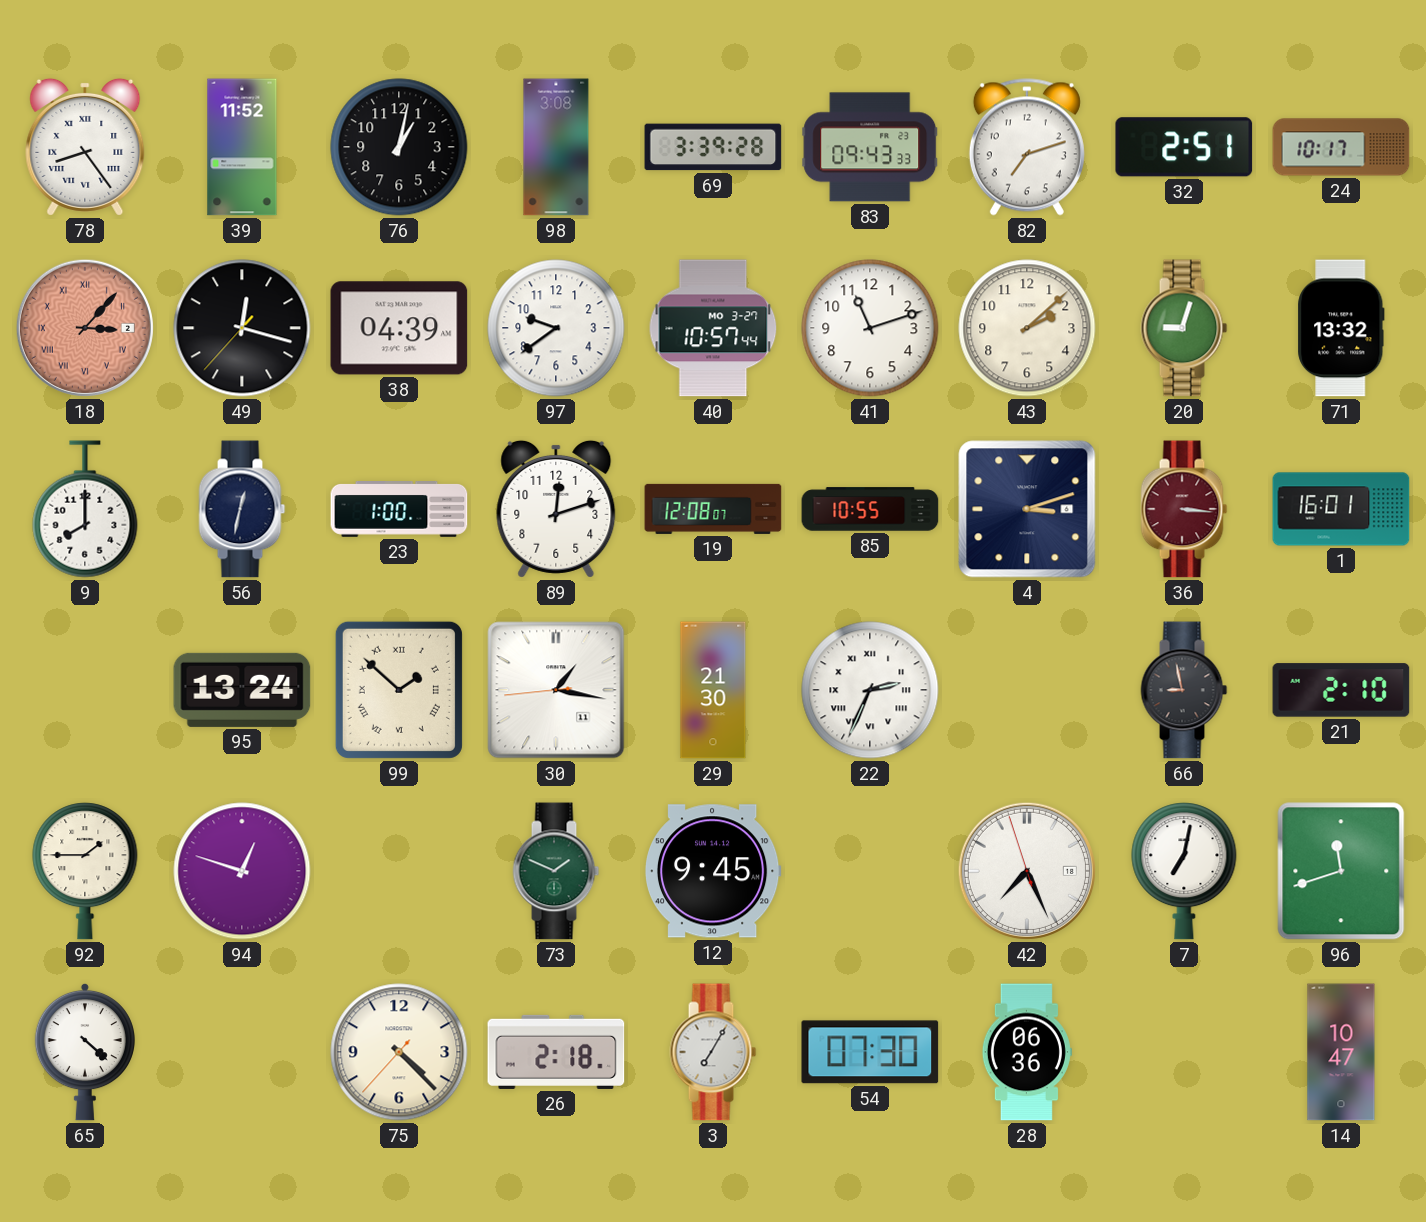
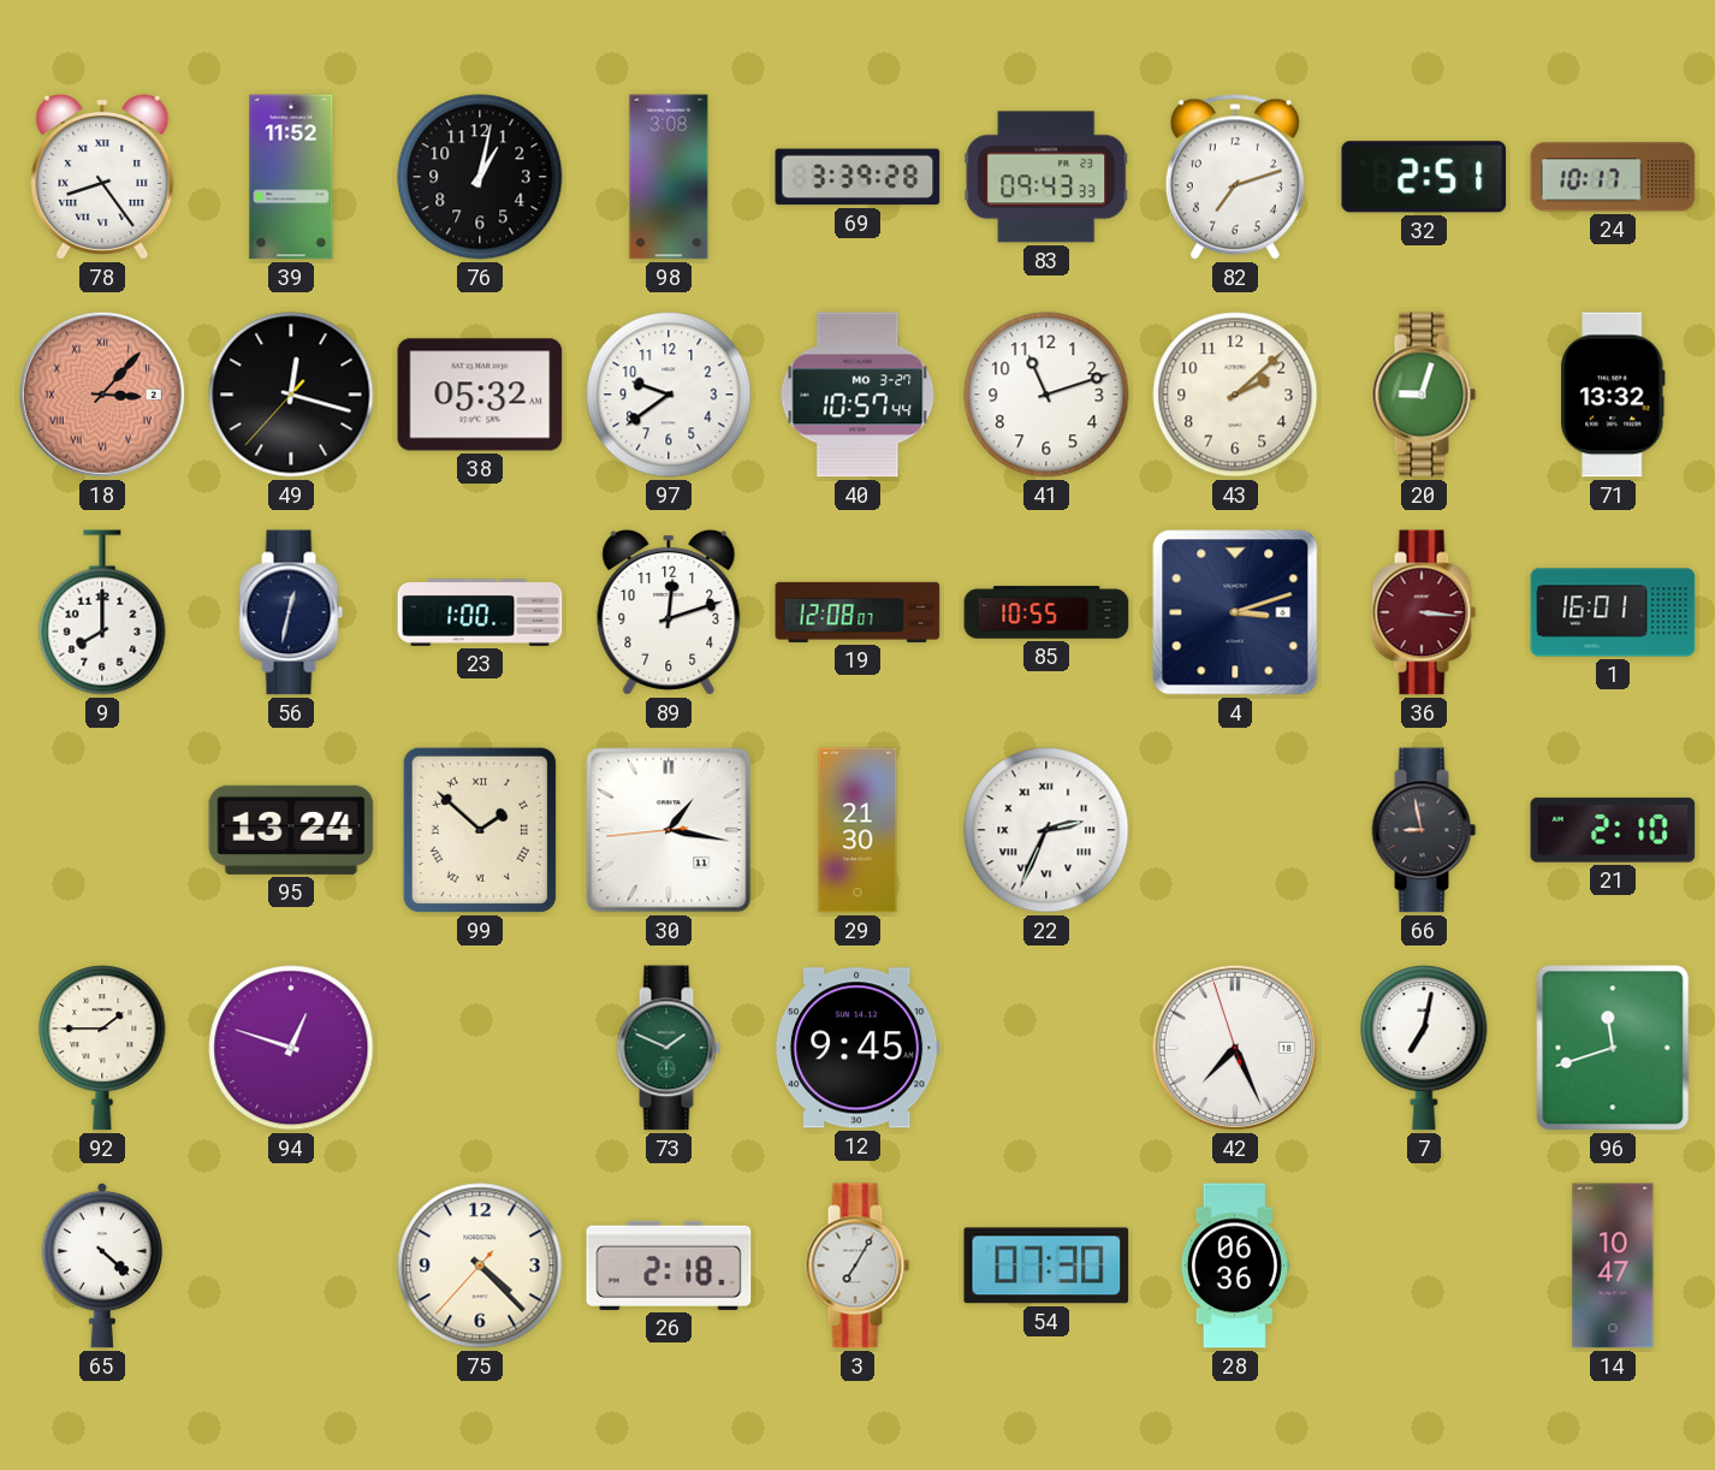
38: 04:39 -> 05:32 (480, 395)
